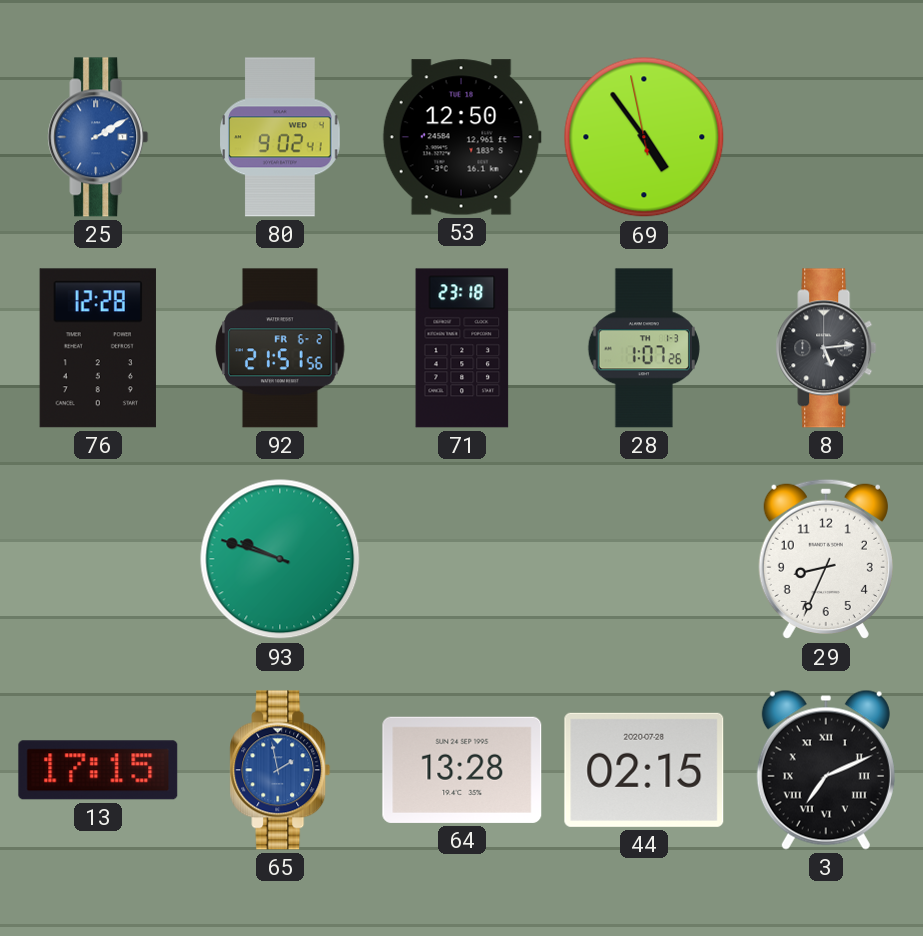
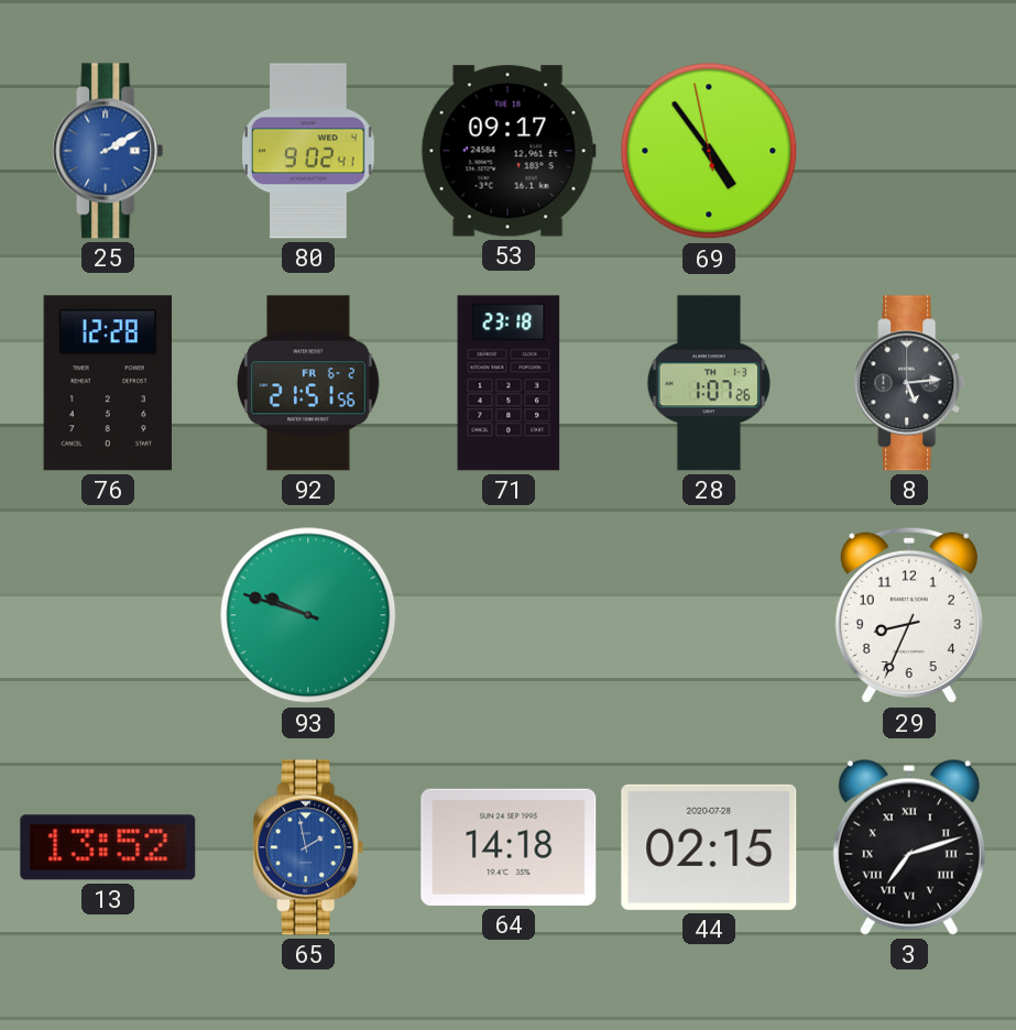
53: 12:50 -> 09:17 (509, 151)
13: 17:15 -> 13:52 (108, 847)
64: 13:28 -> 14:18 (509, 847)
3: 7:11 -> 7:12 (909, 847)
